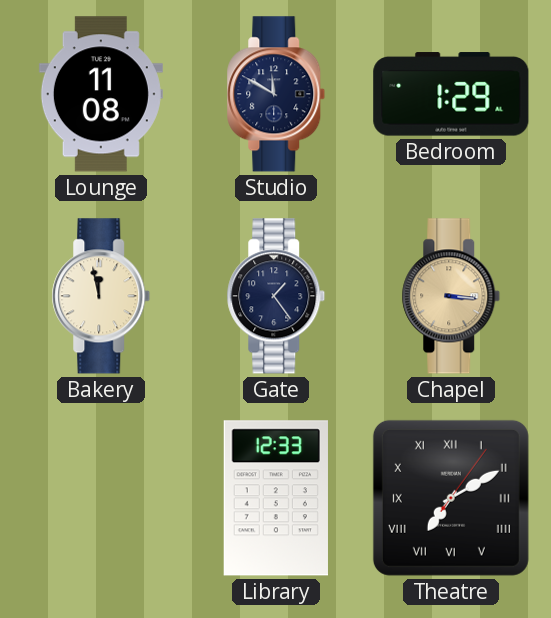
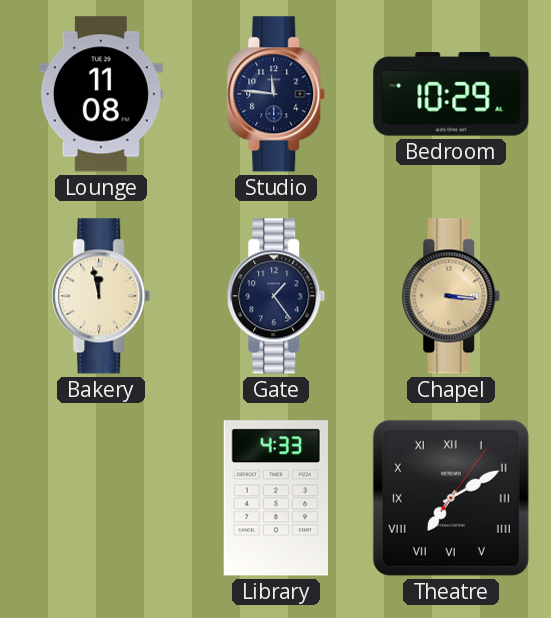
Studio: 11:50 -> 11:46 (276, 94)
Bedroom: 1:29 -> 10:29 (451, 94)
Library: 12:33 -> 4:33 (276, 498)
